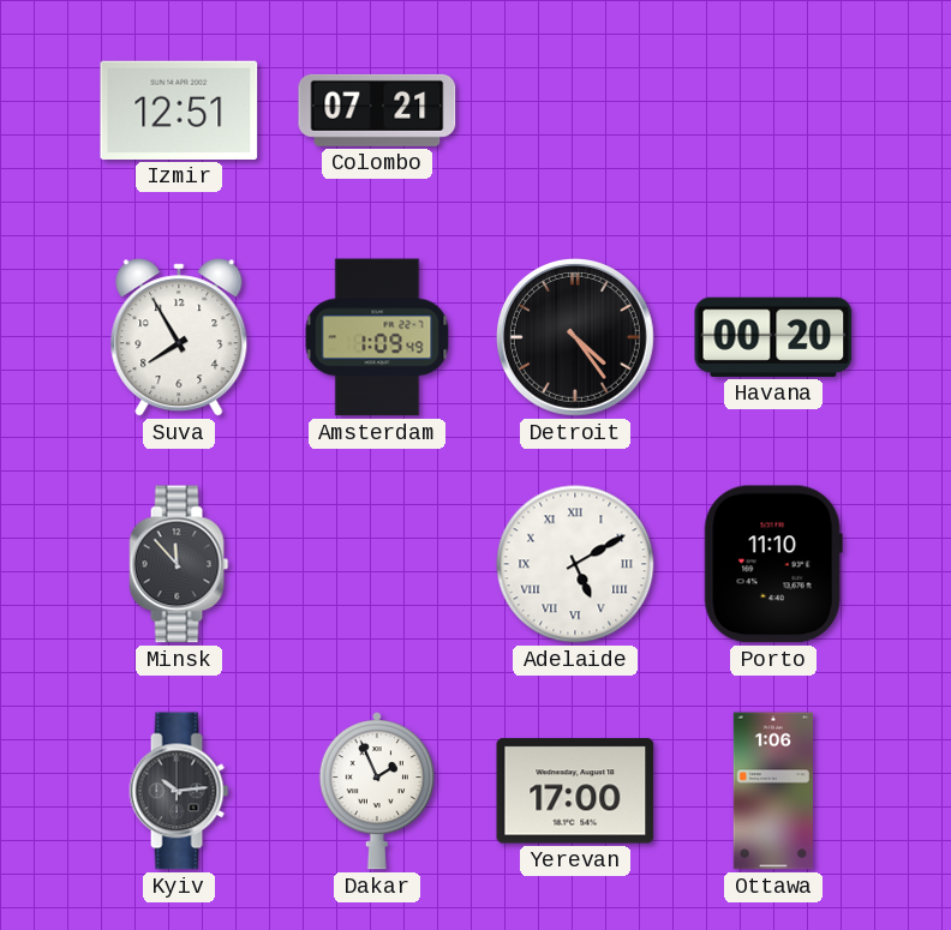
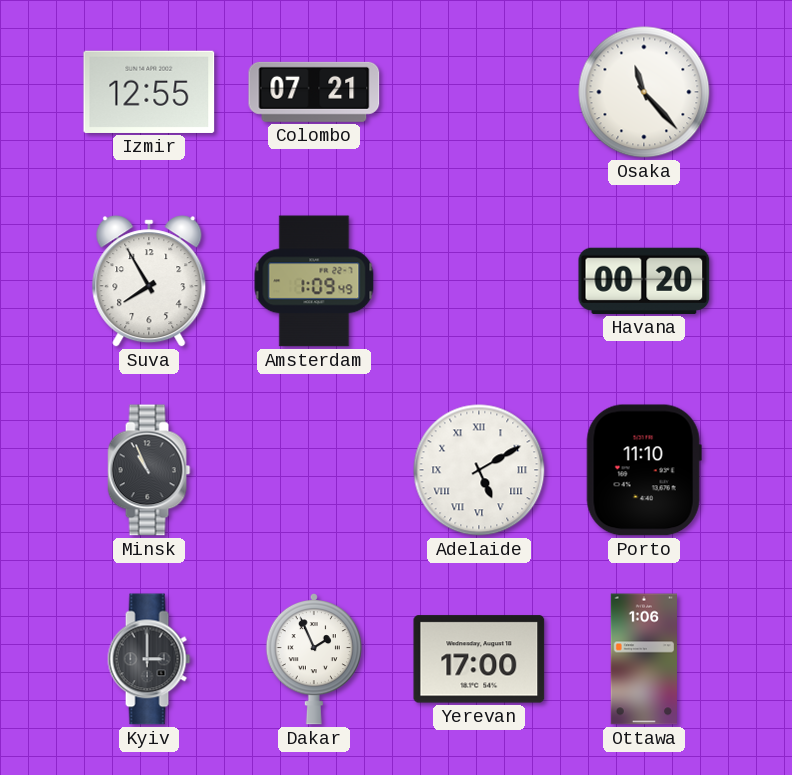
Izmir: 12:51 -> 12:55 (149, 92)
Osaka: none -> 11:23 (644, 92)
Detroit: 4:24 -> none (575, 337)
Minsk: 11:53 -> 10:56 (149, 470)
Kyiv: 10:14 -> 3:00 (149, 659)
